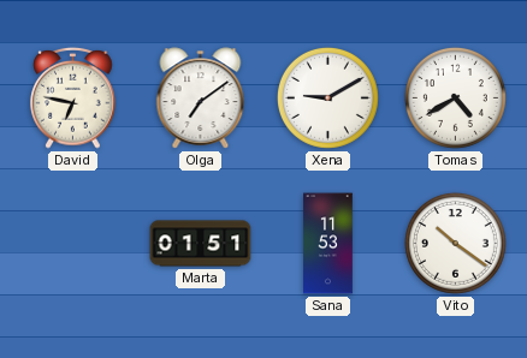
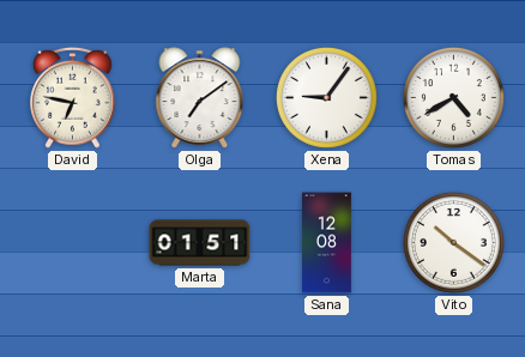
Xena: 9:10 -> 9:06 (326, 97)
Sana: 11:53 -> 12:08 (327, 243)
